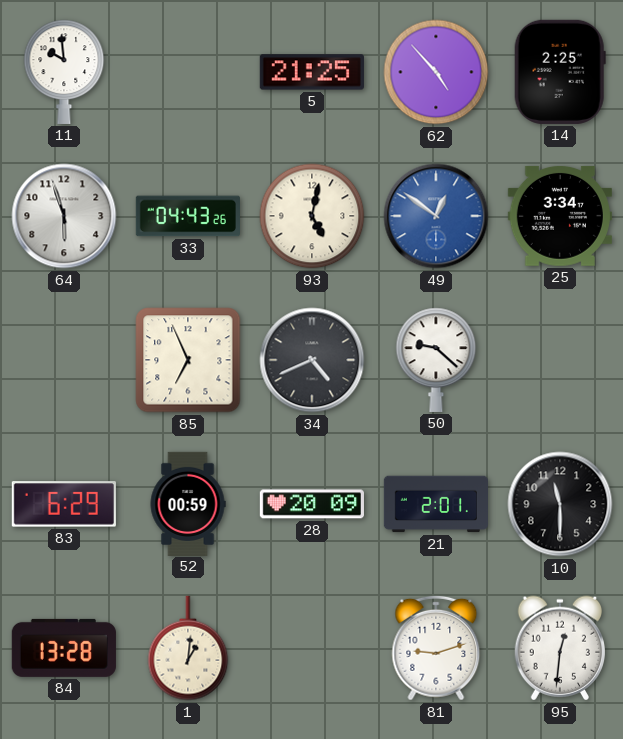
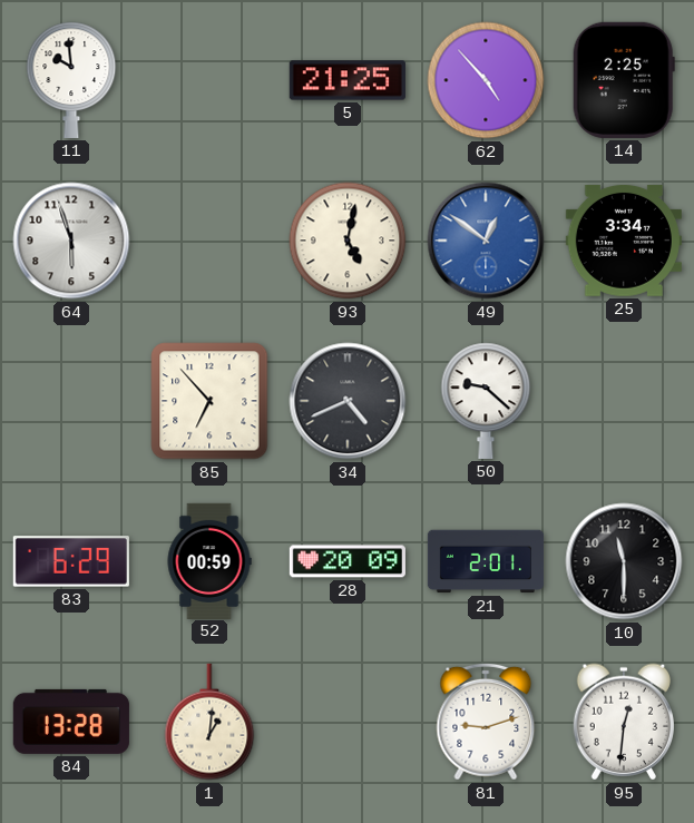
33: 04:43 -> none (188, 216)
85: 6:56 -> 6:53 (209, 401)
